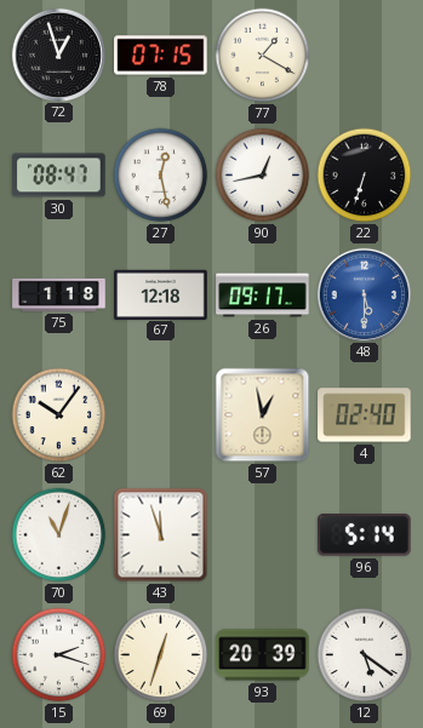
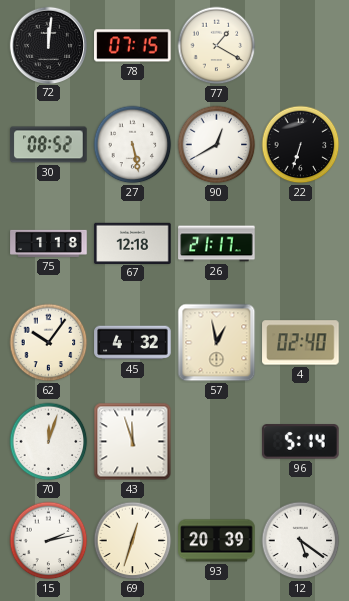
72: 12:57 -> 12:01 (48, 45)
30: 08:47 -> 08:52 (49, 145)
27: 12:28 -> 5:28 (133, 145)
90: 12:43 -> 12:40 (217, 145)
26: 09:17 -> 21:17 (217, 244)
48: 5:30 -> none (364, 294)
45: none -> 4:32 (133, 343)
70: 11:03 -> 12:03 (49, 442)
15: 2:18 -> 2:13 (49, 541)
